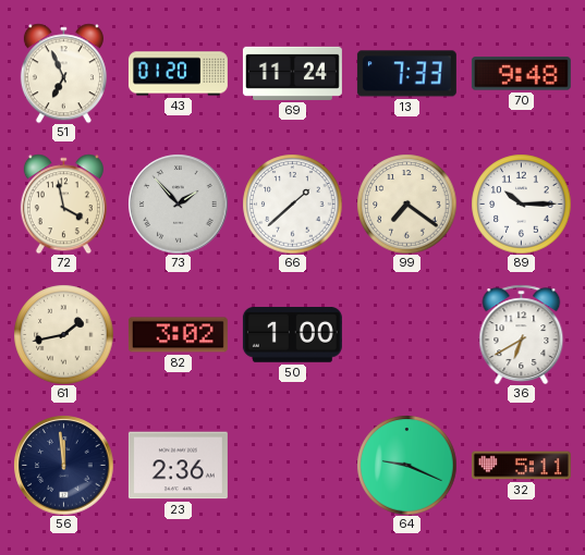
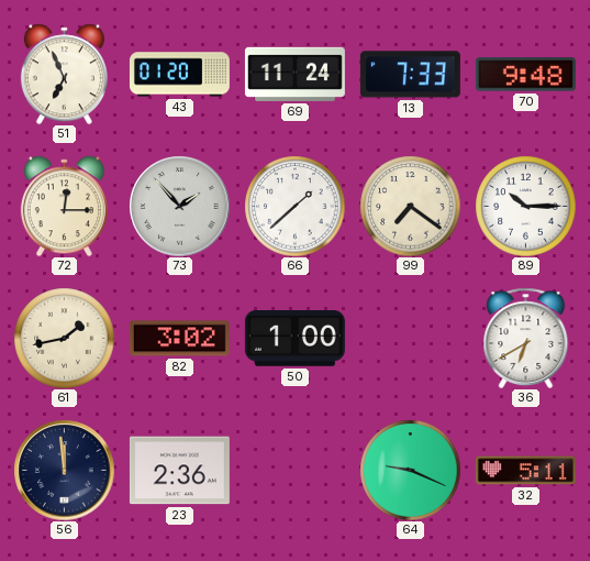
72: 3:58 -> 12:15 (64, 206)
